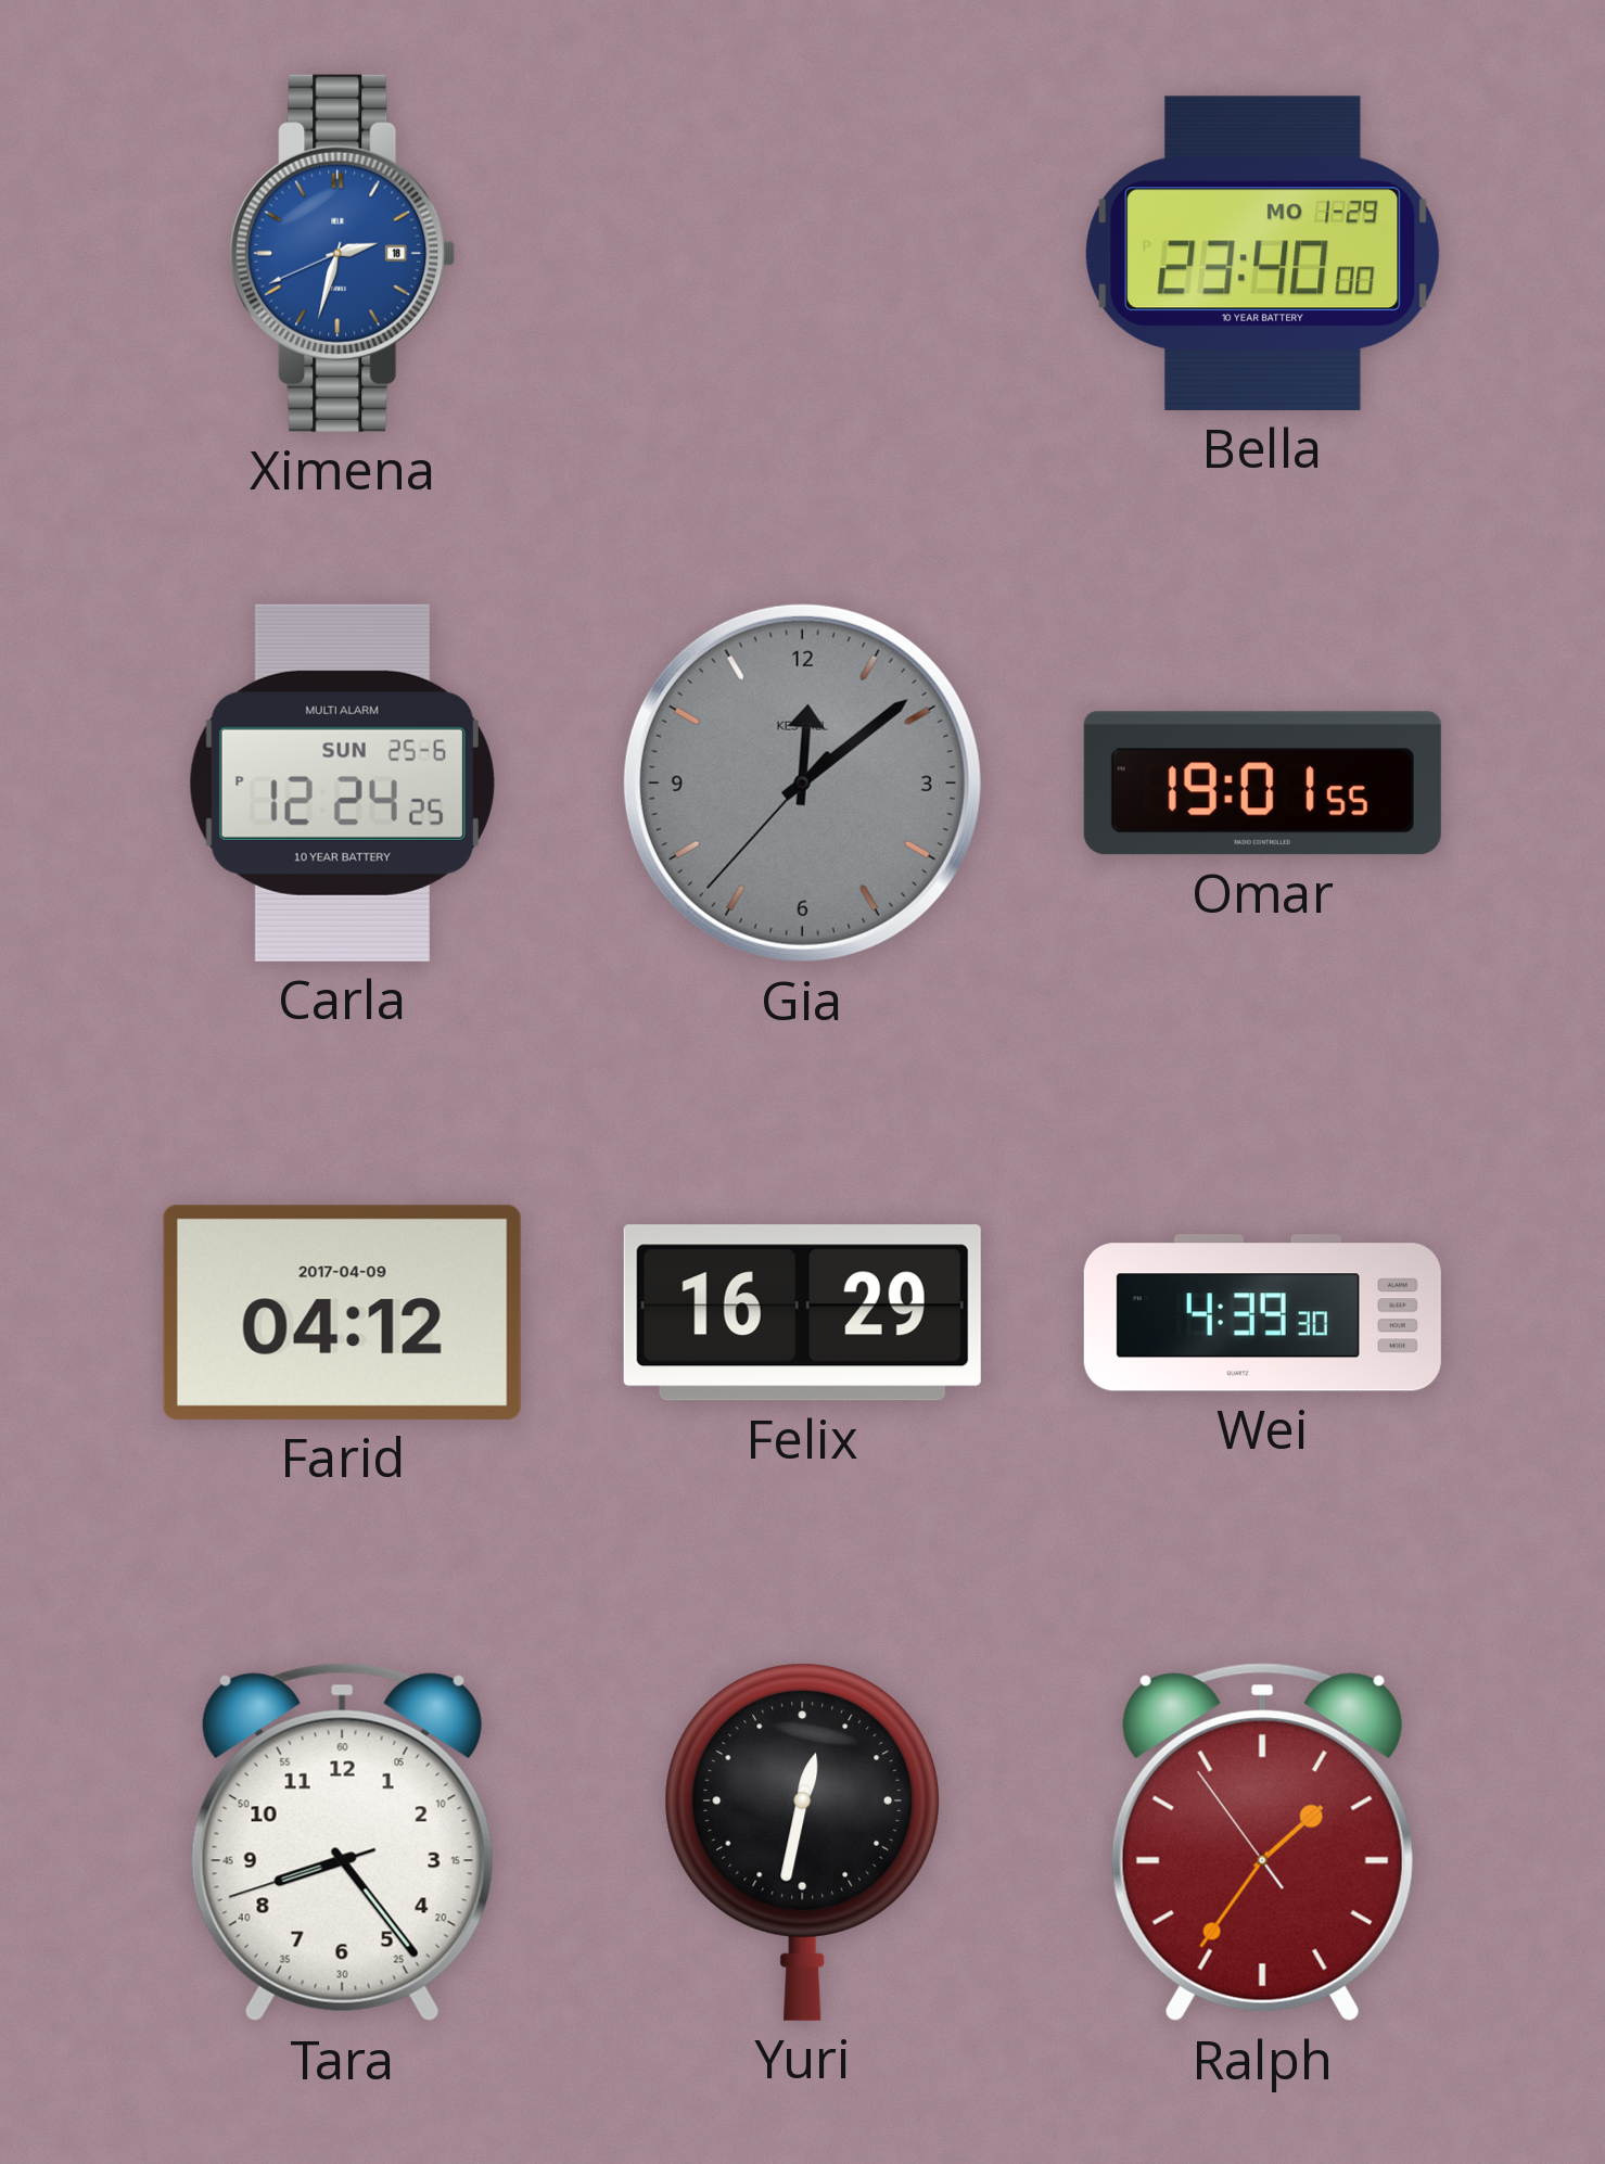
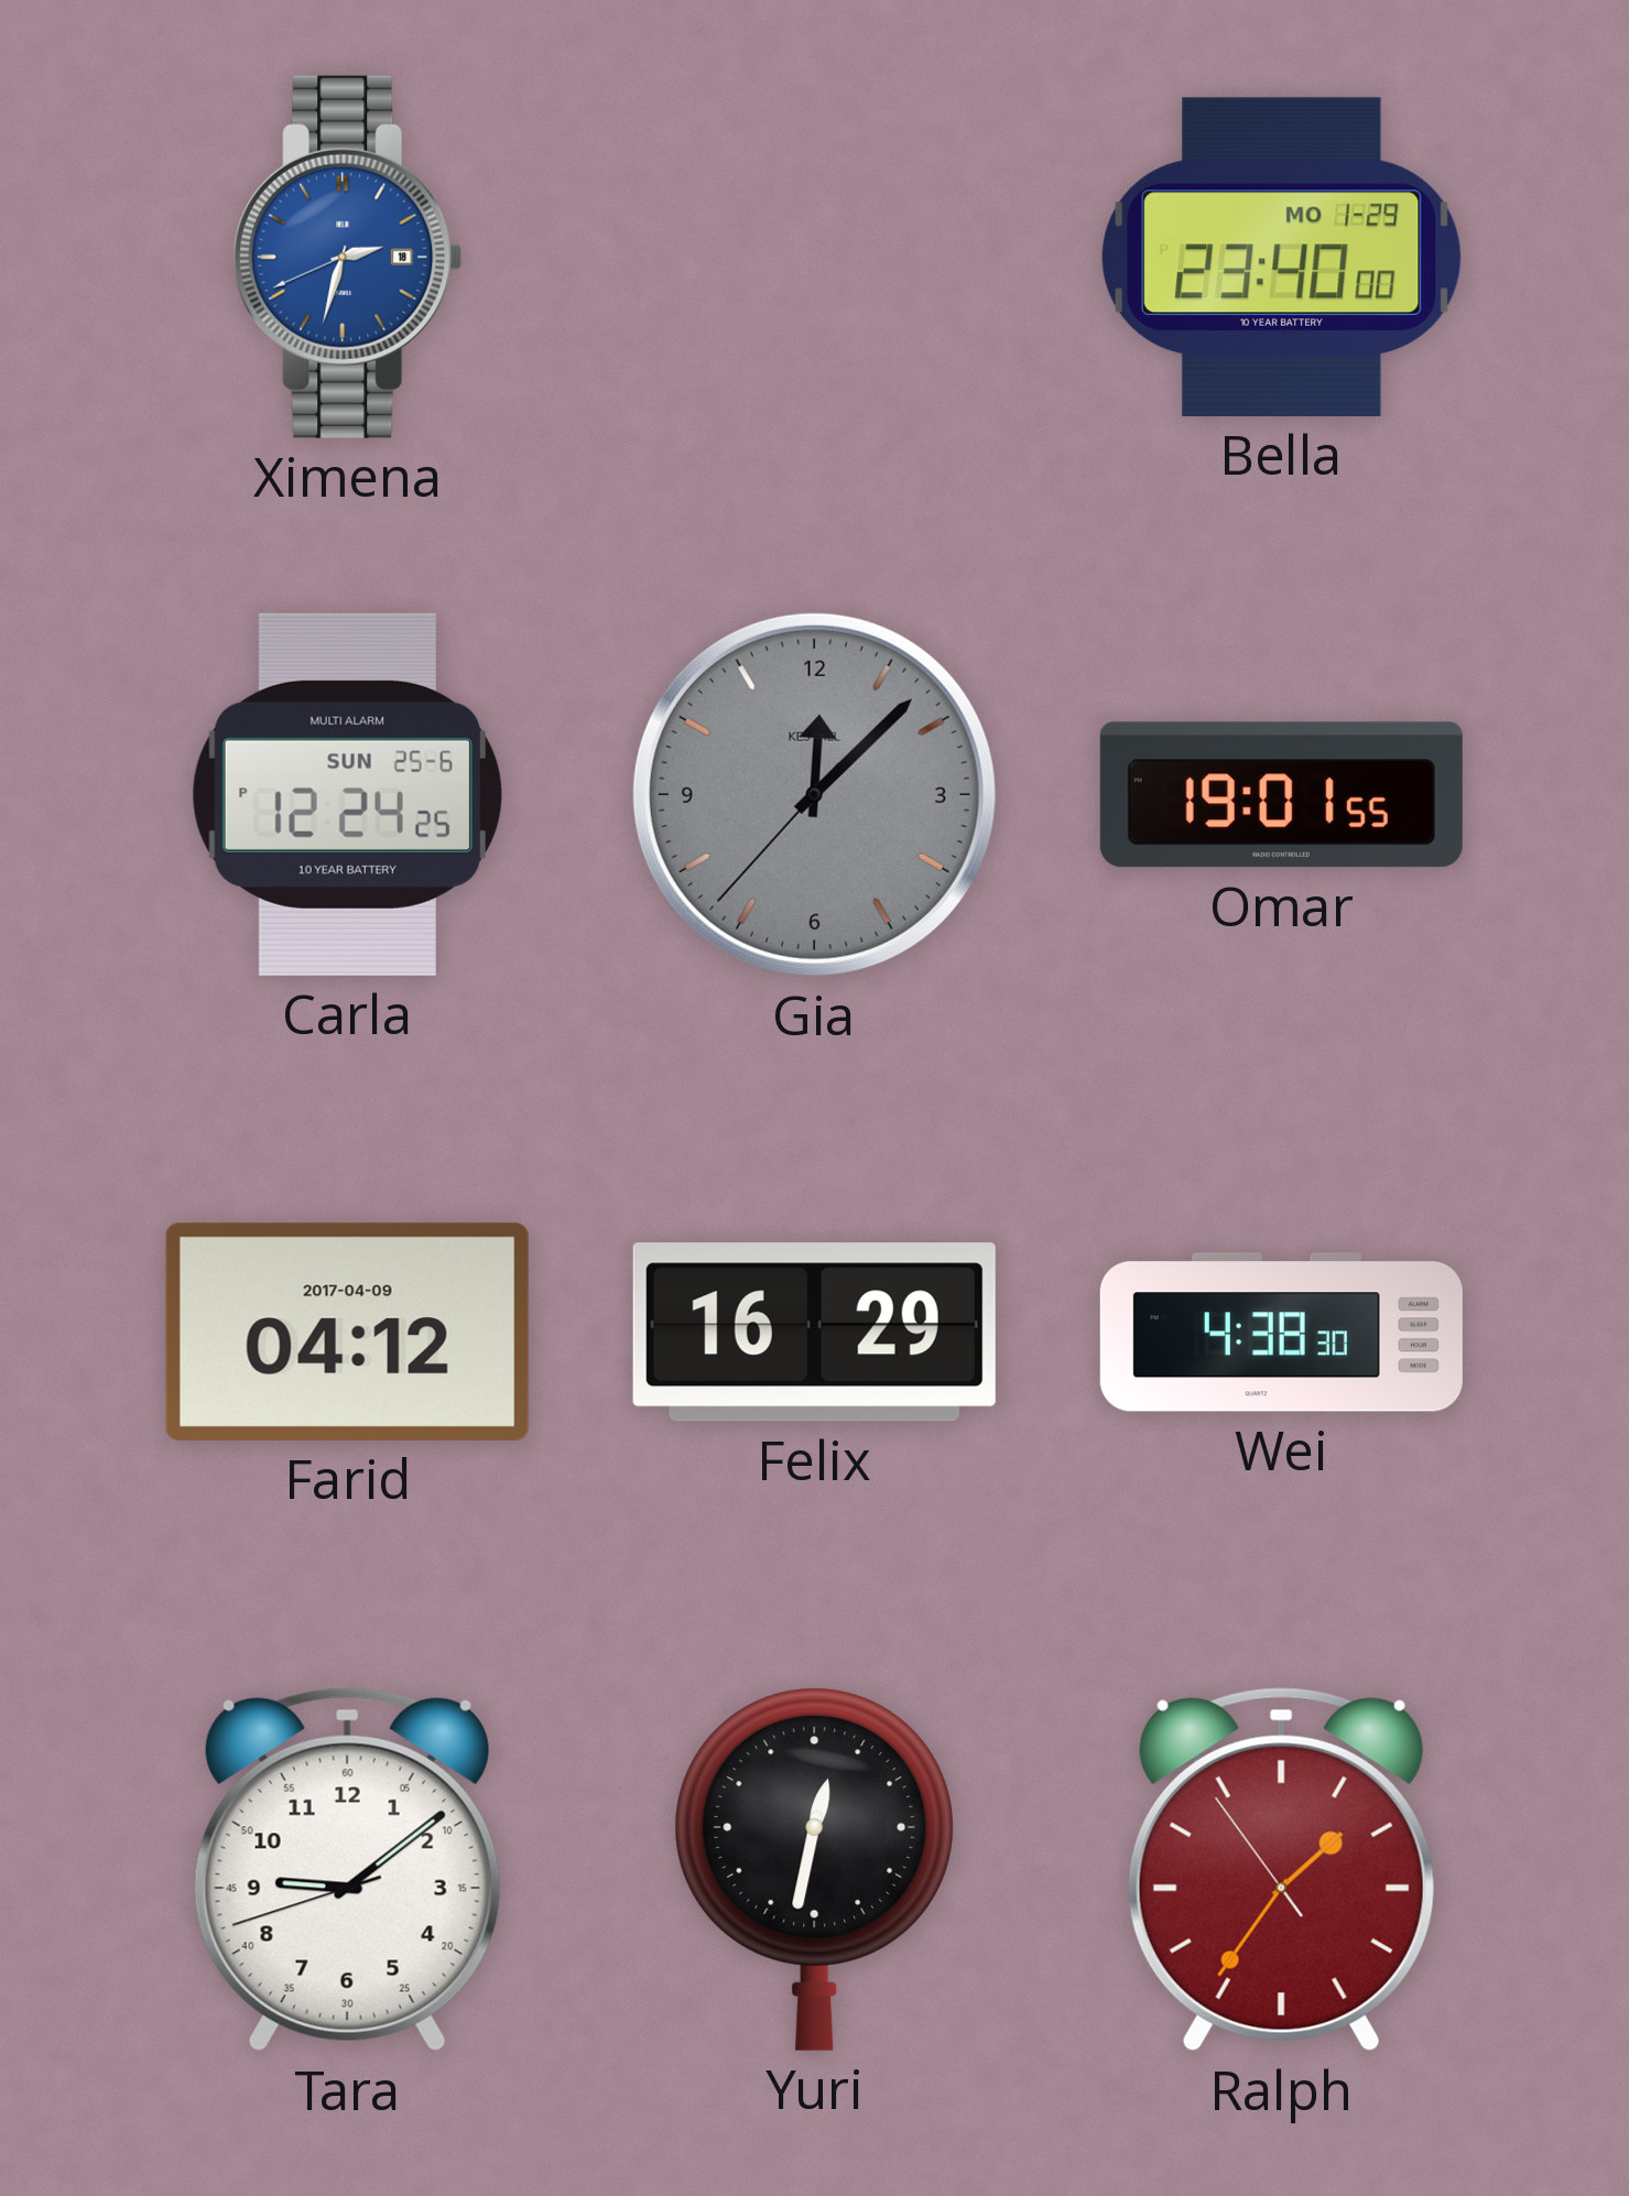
Gia: 12:08 -> 12:07 (814, 794)
Wei: 4:39 -> 4:38 (1281, 1333)
Tara: 8:23 -> 9:08 (347, 1870)
